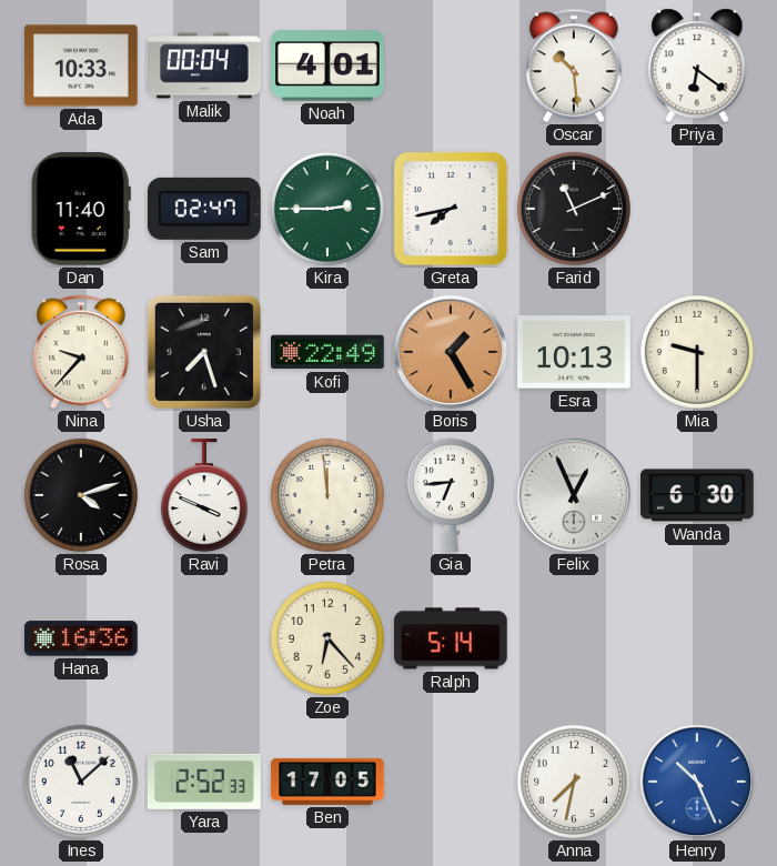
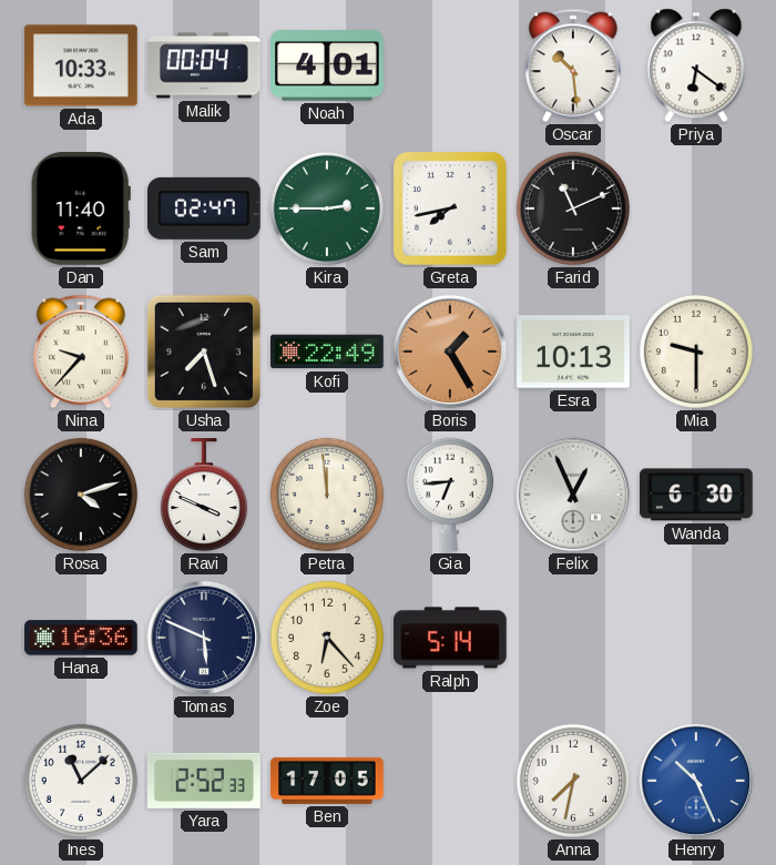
Tomas: none -> 5:49 (204, 638)
